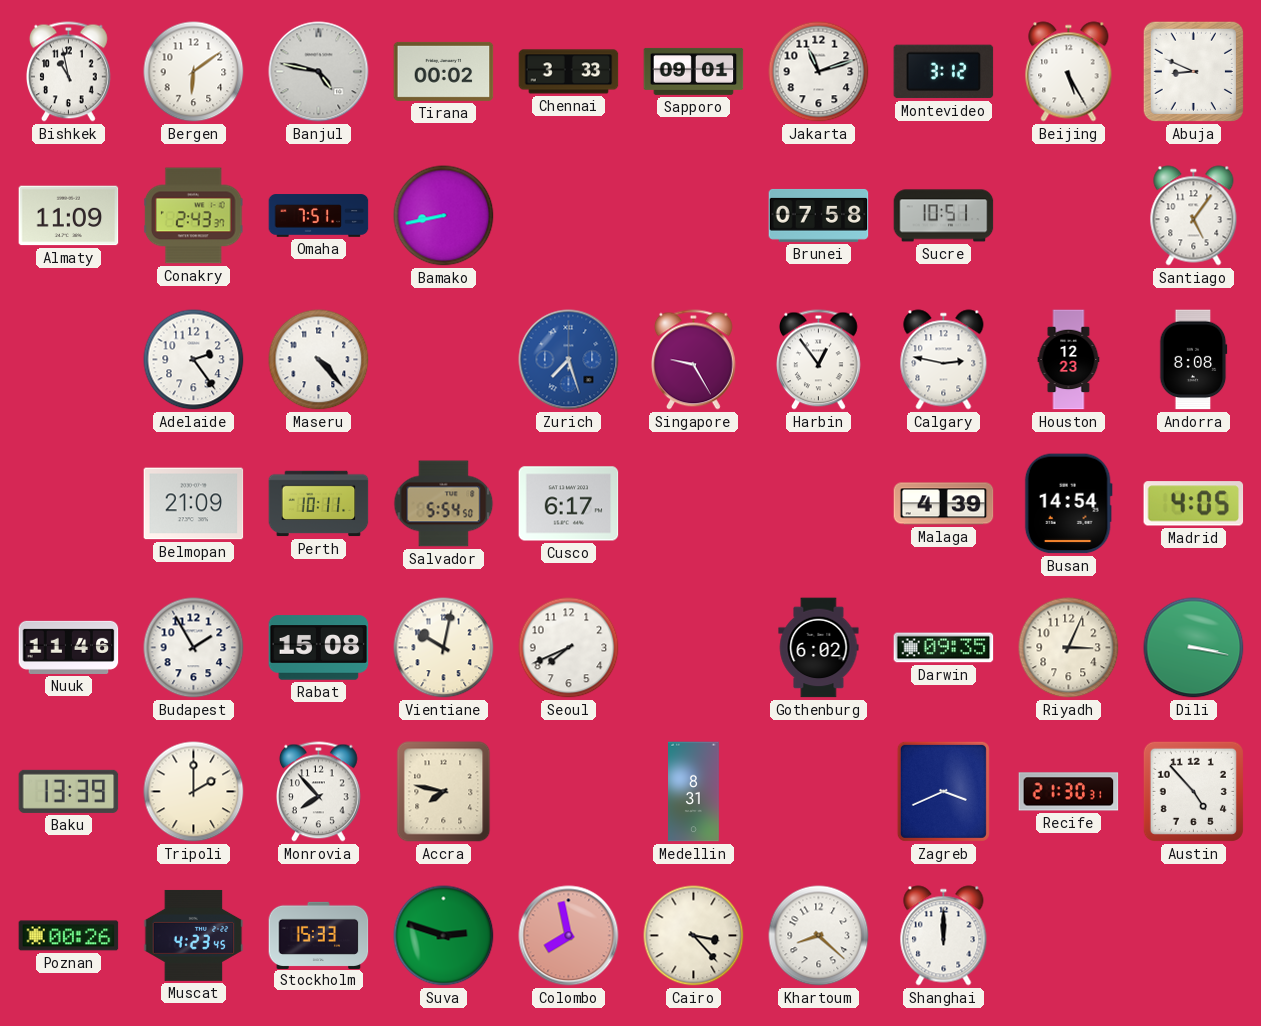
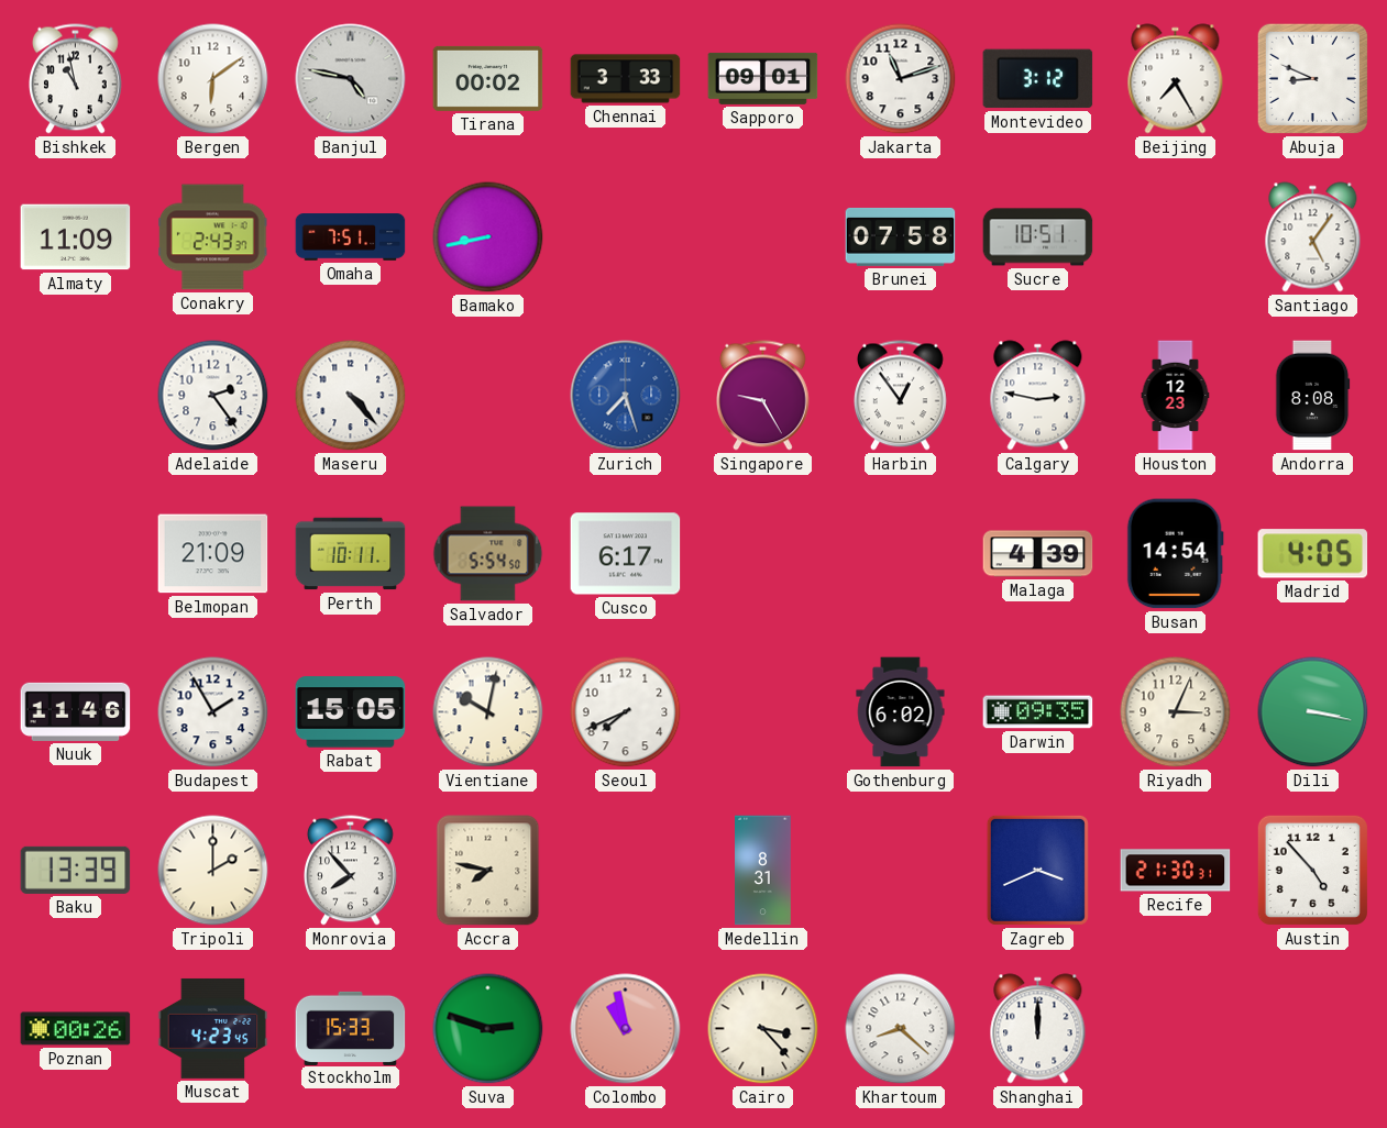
Beijing: 5:25 -> 7:25 (1176, 79)
Rabat: 15:08 -> 15:05 (351, 712)
Colombo: 7:58 -> 10:58 (626, 1029)
